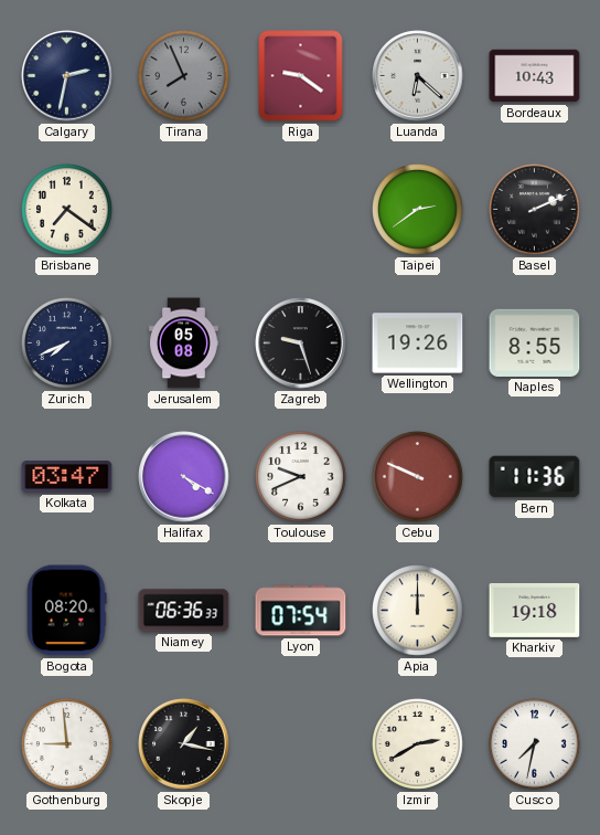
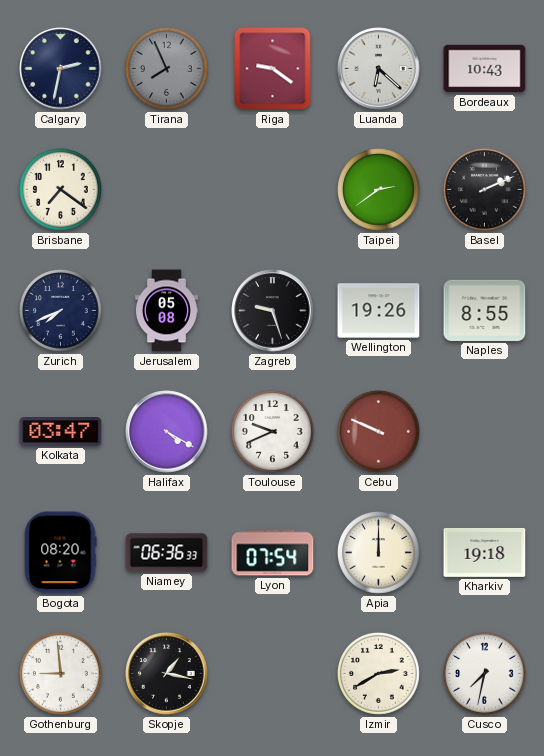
Bern: 11:36 -> none (535, 477)
